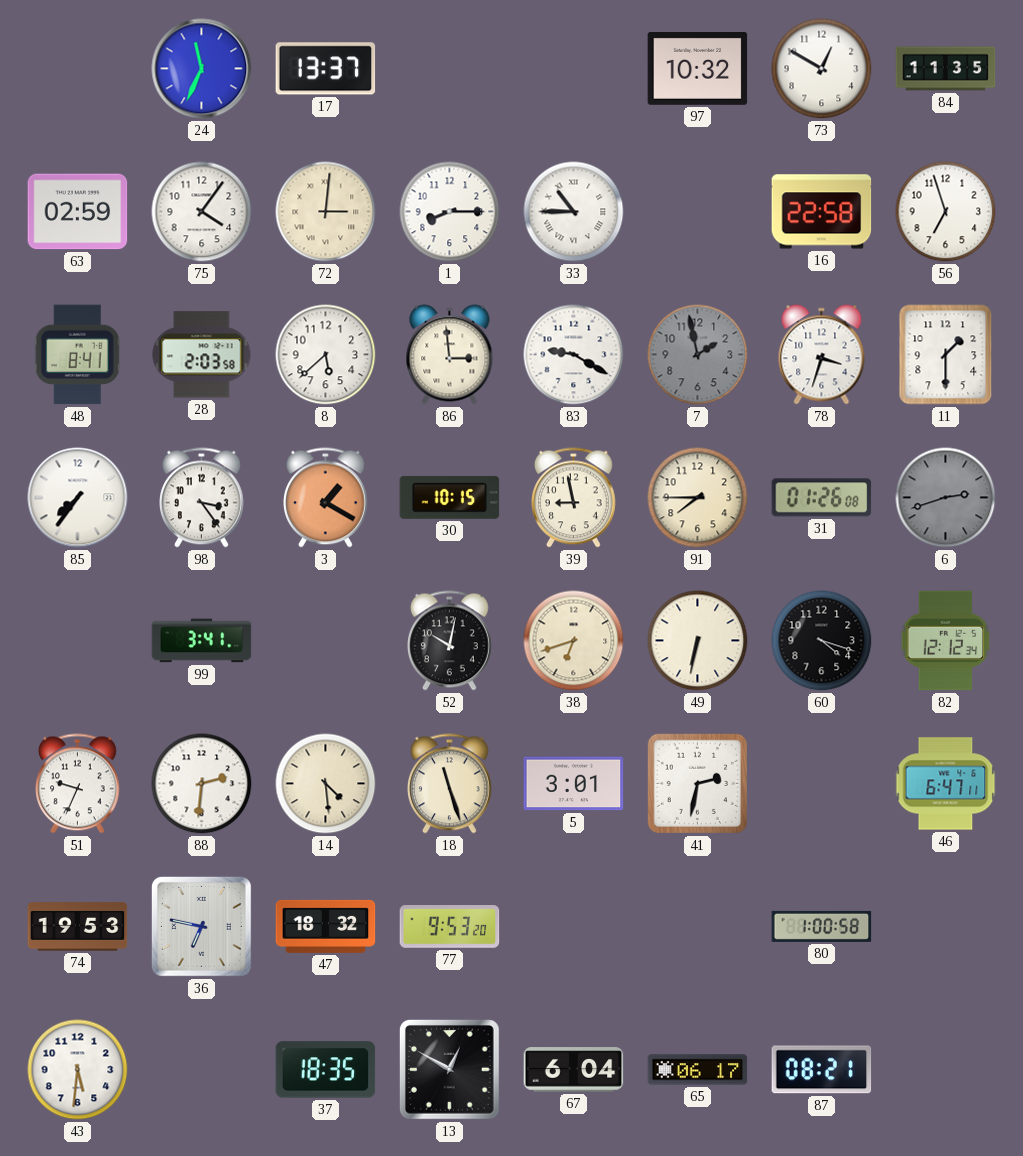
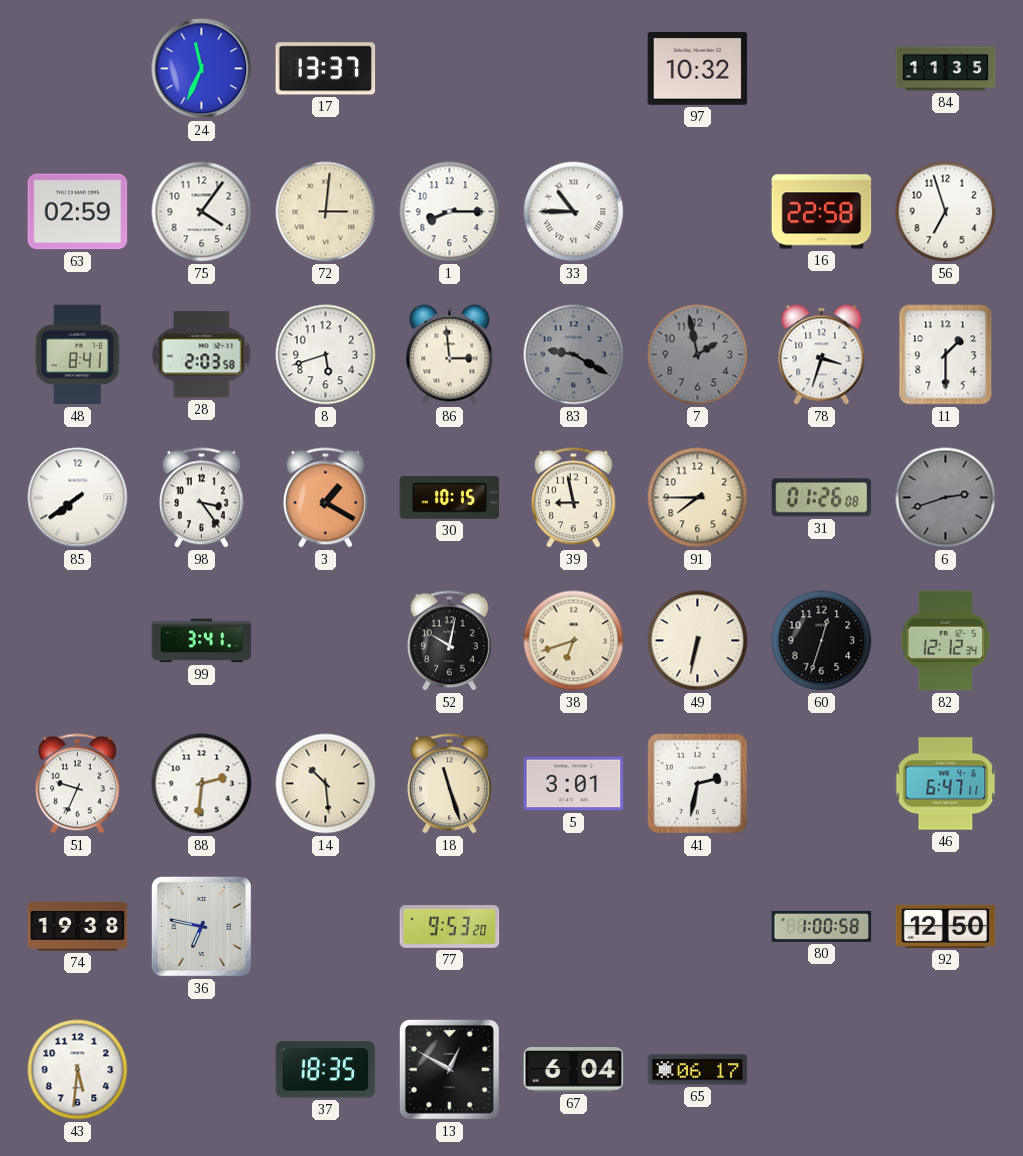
73: 12:50 -> none (822, 69)
8: 5:38 -> 5:42 (326, 355)
83 dial: white -> grey (574, 355)
85: 7:36 -> 7:39 (78, 498)
60: 4:18 -> 12:33 (822, 641)
14: 4:29 -> 10:29 (326, 784)
74: 19:53 -> 19:38 (78, 927)
47: 18:32 -> none (326, 926)
92: none -> 12:50 (946, 926)
87: 08:21 -> none (822, 1070)
